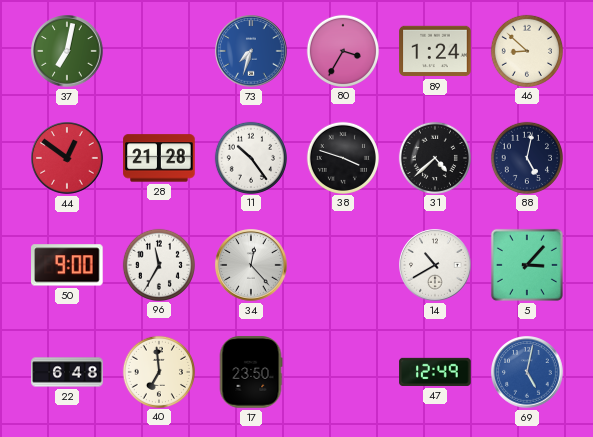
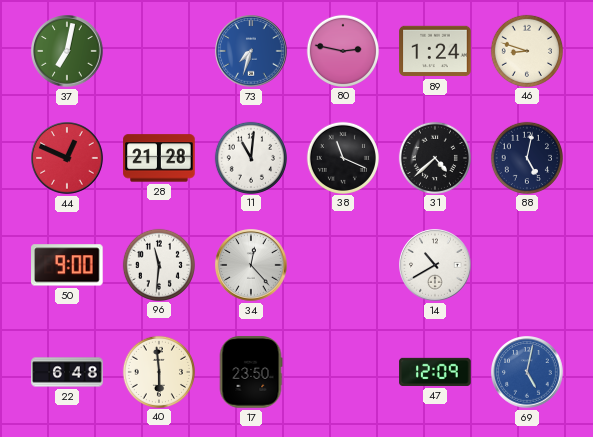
80: 3:35 -> 2:47 (342, 50)
46: 8:52 -> 8:48 (526, 50)
44: 12:51 -> 12:49 (67, 158)
11: 10:24 -> 11:01 (250, 157)
38: 3:48 -> 11:19 (342, 157)
96: 11:35 -> 11:31 (158, 264)
5: 3:07 -> none (527, 265)
40: 6:59 -> 5:59 (158, 371)
47: 12:49 -> 12:09 (435, 372)
